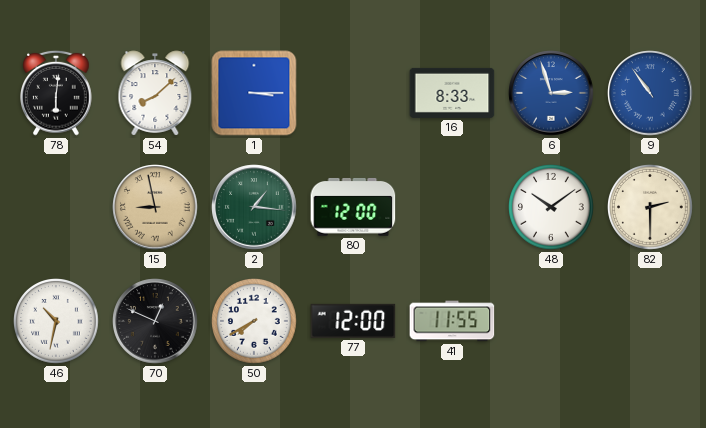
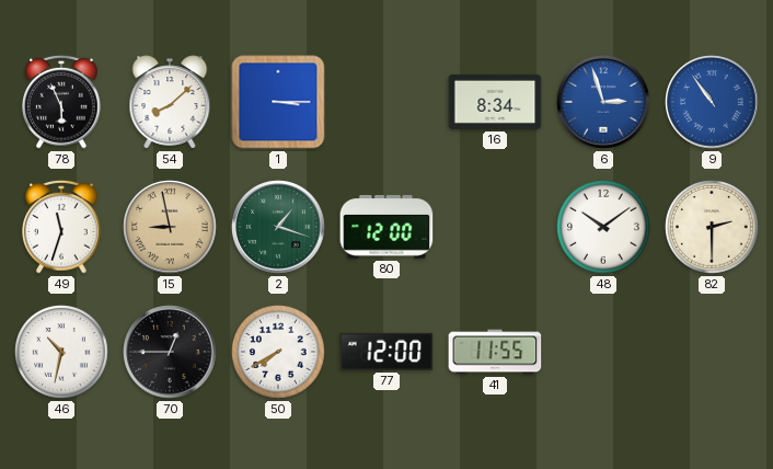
78: 6:01 -> 5:56 (62, 102)
16: 8:33 -> 8:34 (495, 102)
49: none -> 11:33 (62, 227)
2: 1:16 -> 1:18 (278, 227)
70: 12:49 -> 12:45 (170, 352)
